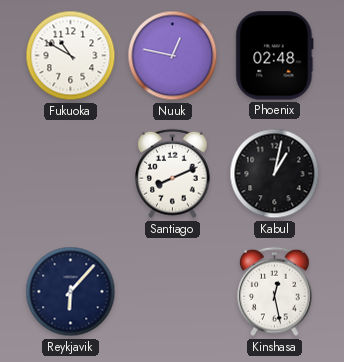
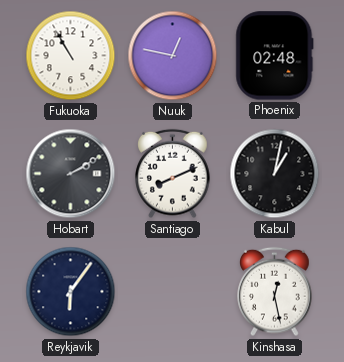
Fukuoka: 10:50 -> 10:55 (71, 56)
Hobart: none -> 2:10 (71, 174)
Reykjavik: 6:07 -> 6:06 (71, 292)
